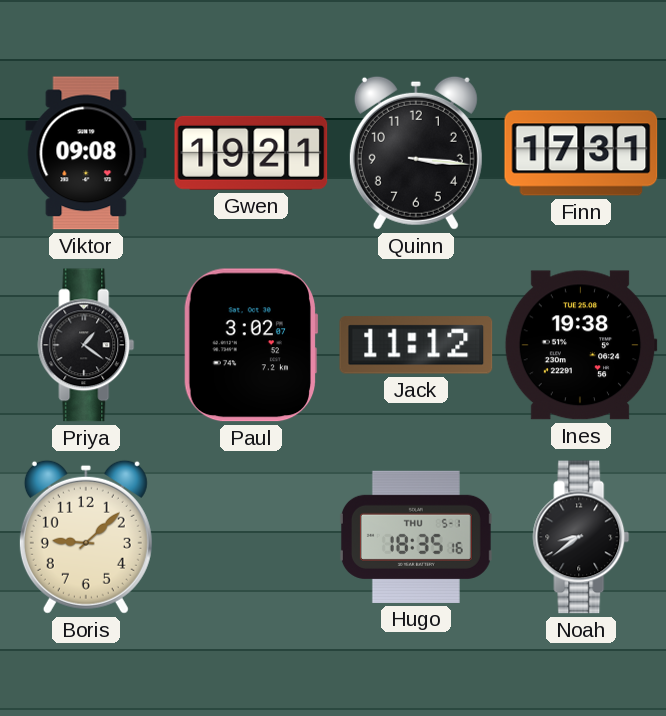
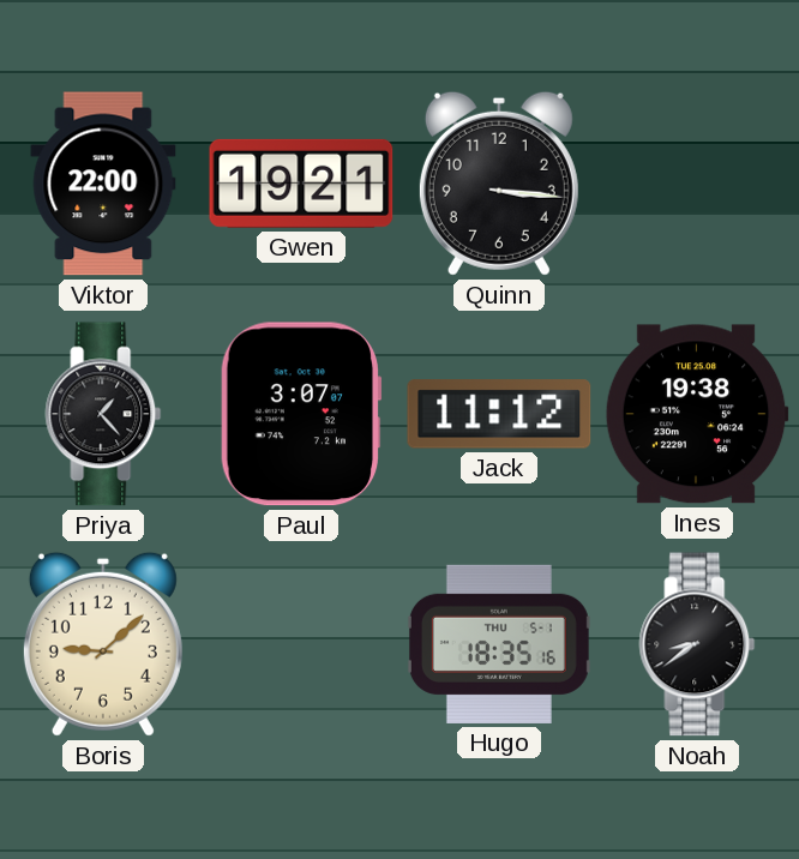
Viktor: 09:08 -> 22:00 (103, 184)
Finn: 17:31 -> none (581, 153)
Priya: 1:21 -> 1:23 (103, 414)
Paul: 3:02 -> 3:07 (301, 414)
